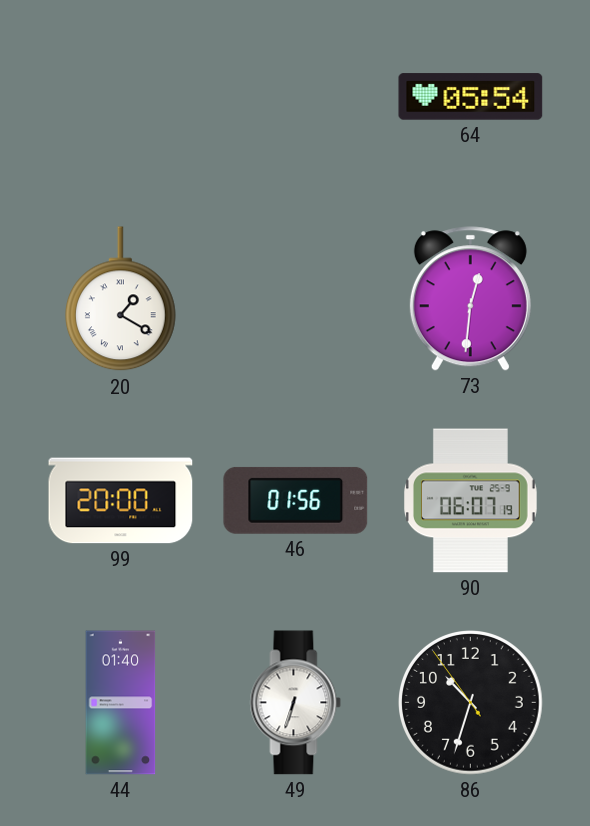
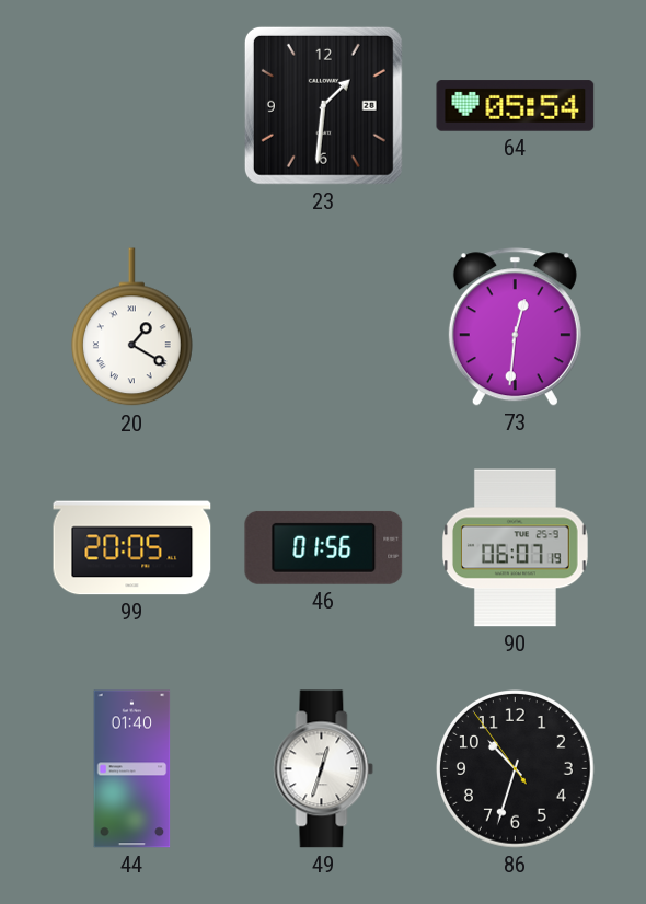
23: none -> 1:31 (323, 105)
99: 20:00 -> 20:05 (132, 548)
49: 6:33 -> 12:33 (324, 769)
